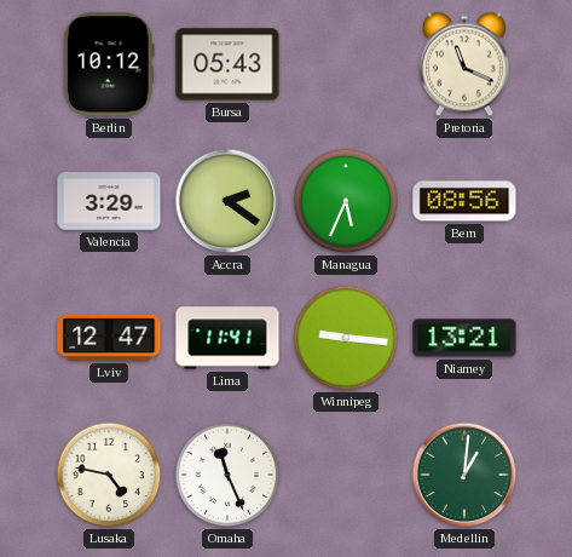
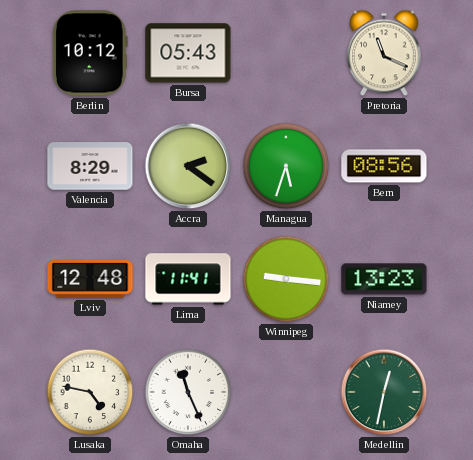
Valencia: 3:29 -> 8:29 (90, 166)
Managua: 5:34 -> 5:33 (286, 166)
Lviv: 12:47 -> 12:48 (90, 279)
Niamey: 13:21 -> 13:23 (384, 279)
Medellin: 1:01 -> 12:32 (384, 392)
